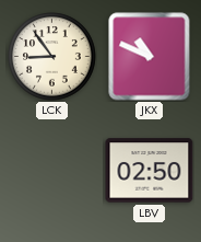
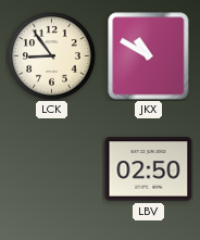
JKX: 10:49 -> 10:50 (149, 56)
